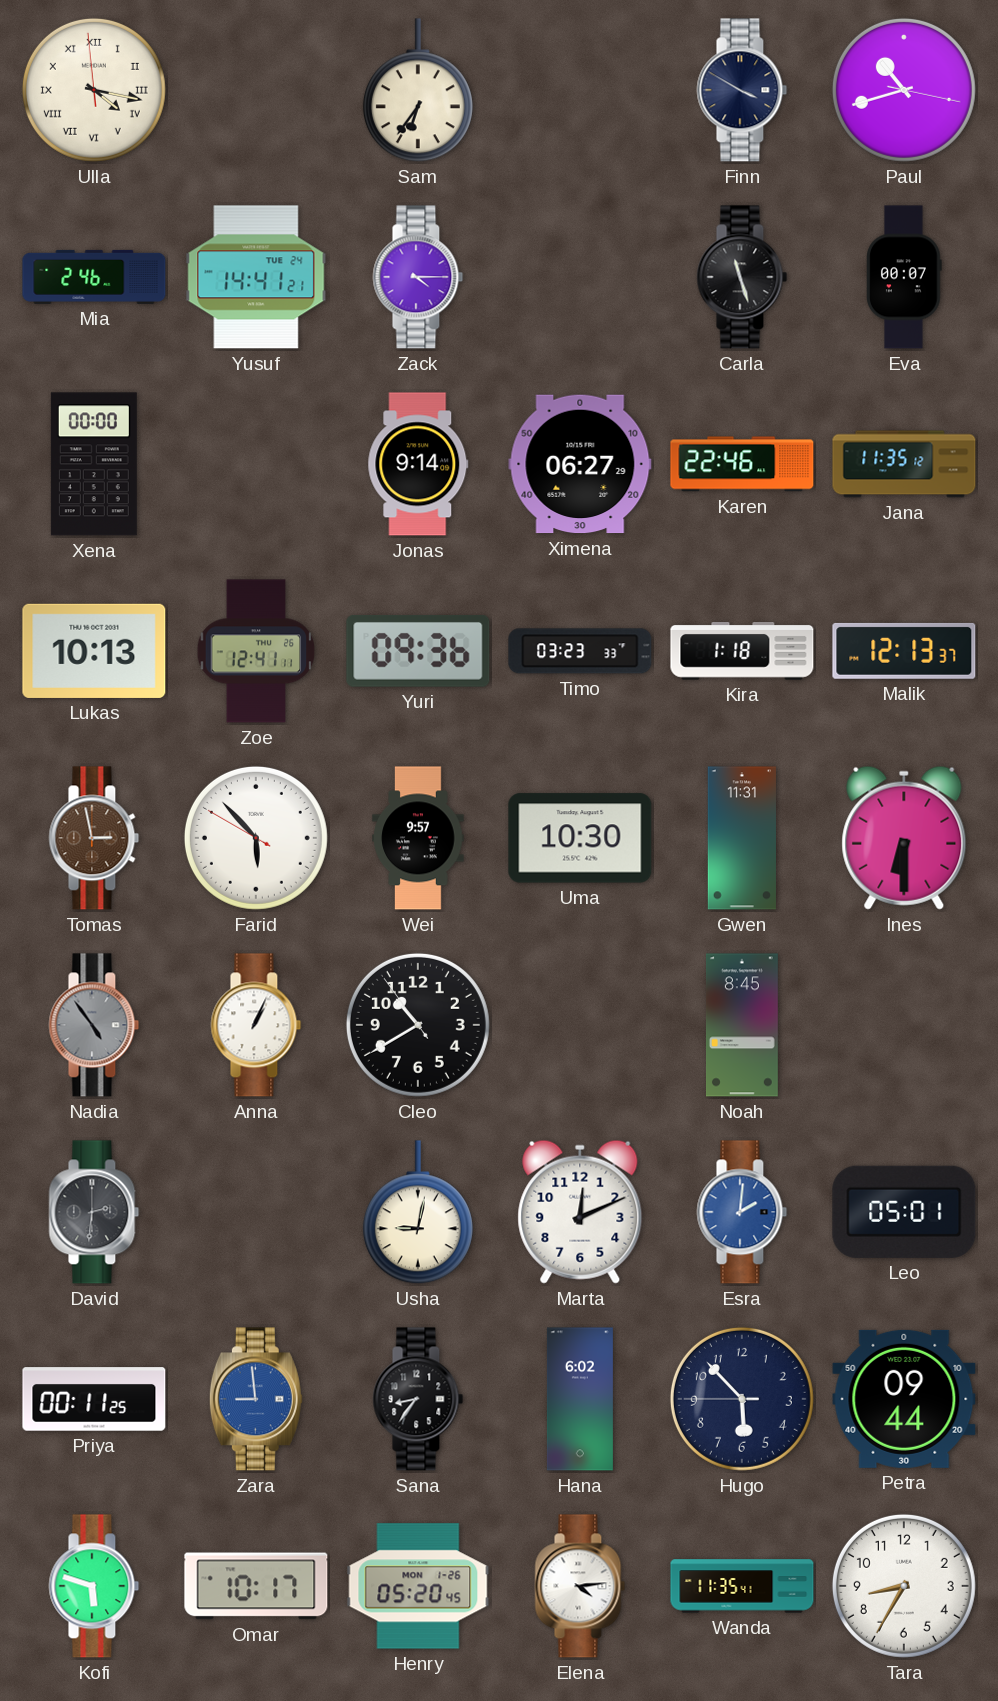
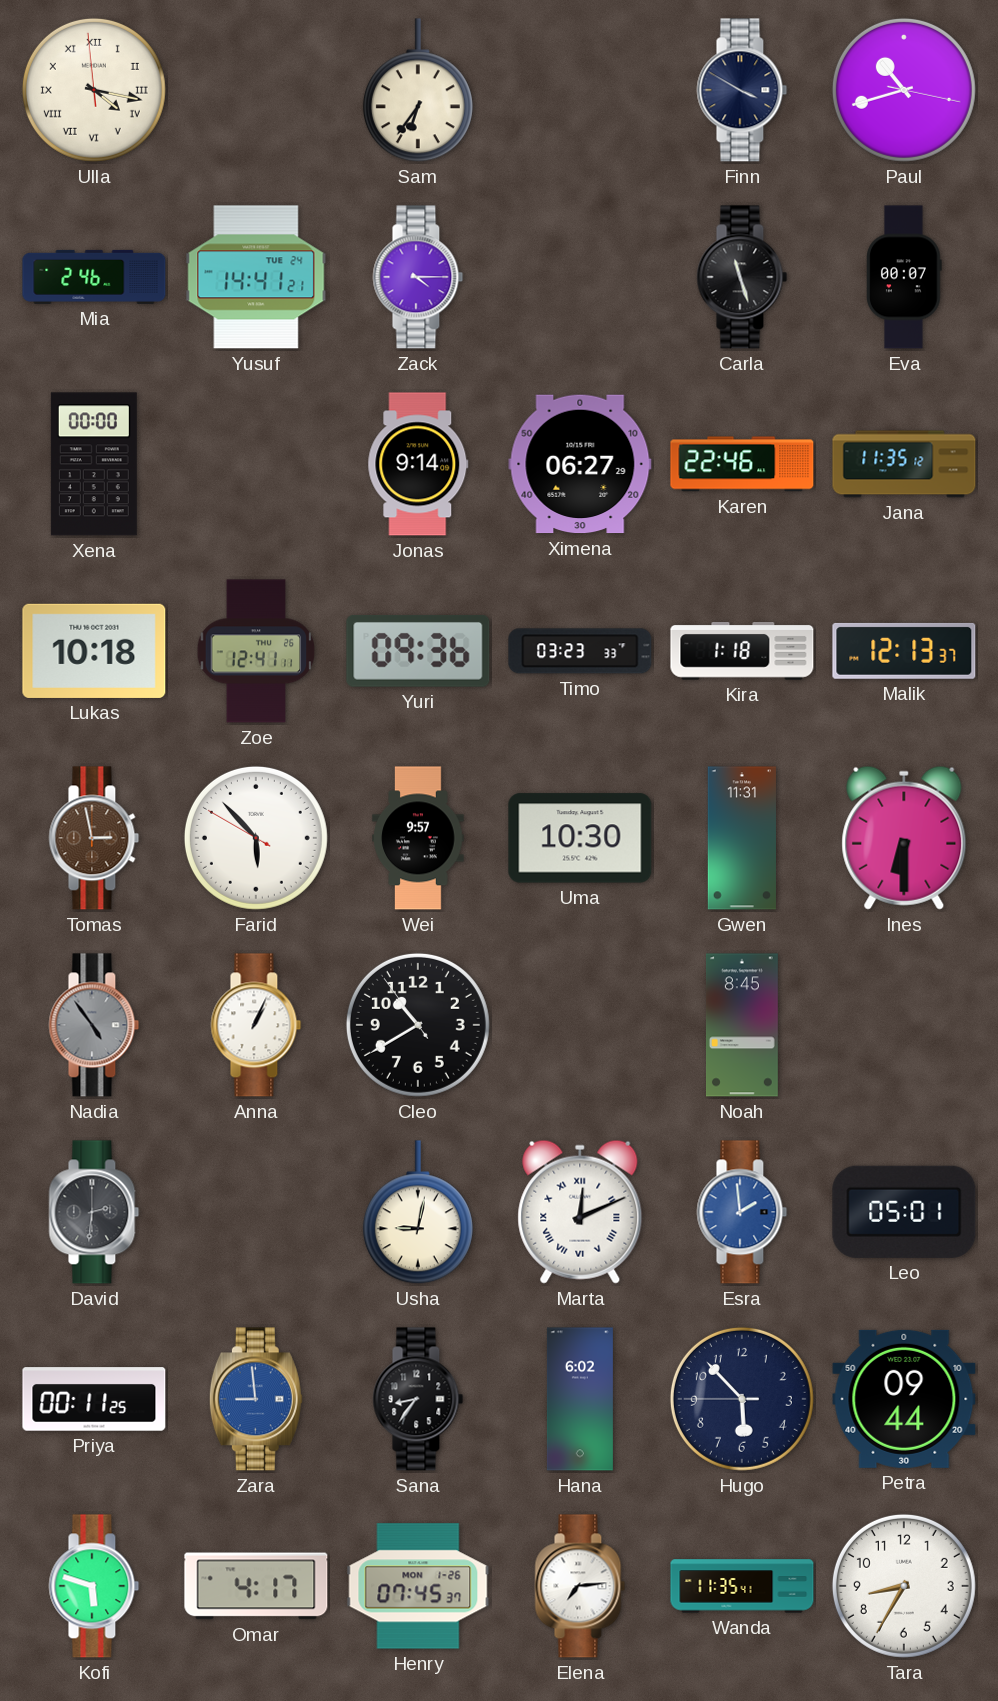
Lukas: 10:13 -> 10:18 (94, 651)
Marta numerals: Arabic -> Roman (580, 1212)
Esra: 2:01 -> 1:59 (742, 1212)
Omar: 10:17 -> 4:17 (256, 1586)
Henry: 05:20 -> 07:45 (418, 1586)
Elena: 4:14 -> 7:14 (580, 1586)
